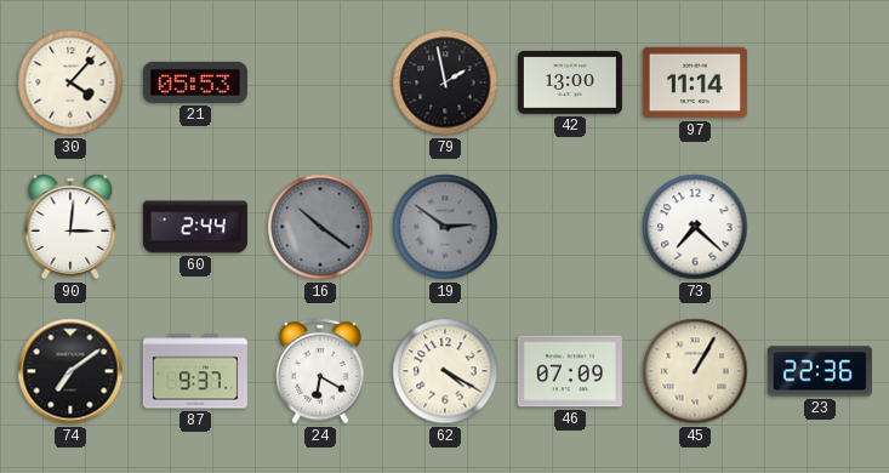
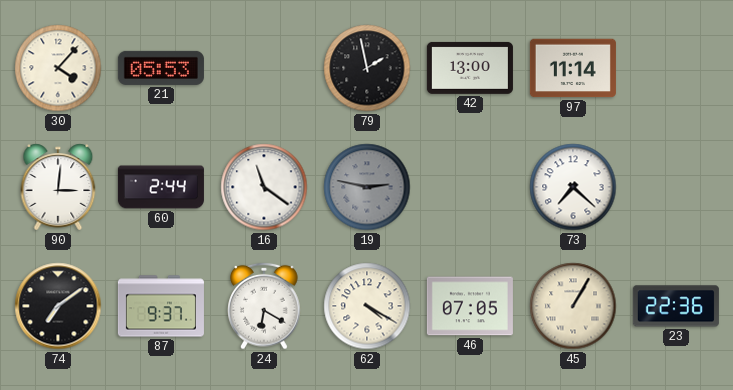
16: 10:21 -> 11:21 (264, 187)
16 dial: grey -> white (264, 187)
19: 2:51 -> 2:47 (367, 187)
46: 07:09 -> 07:05 (470, 306)
